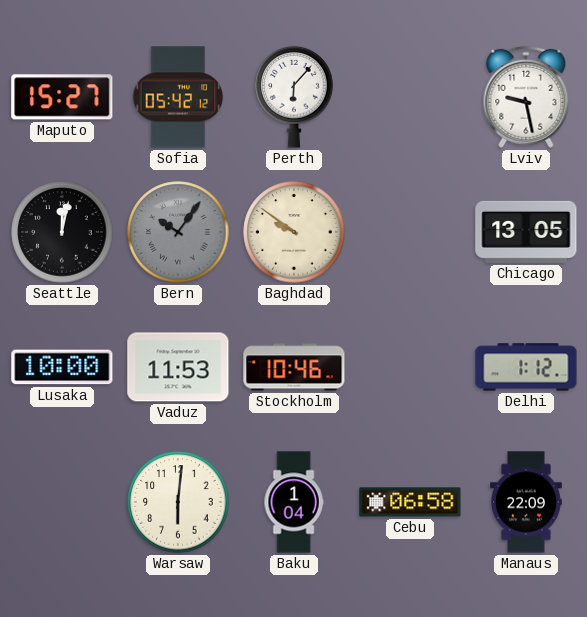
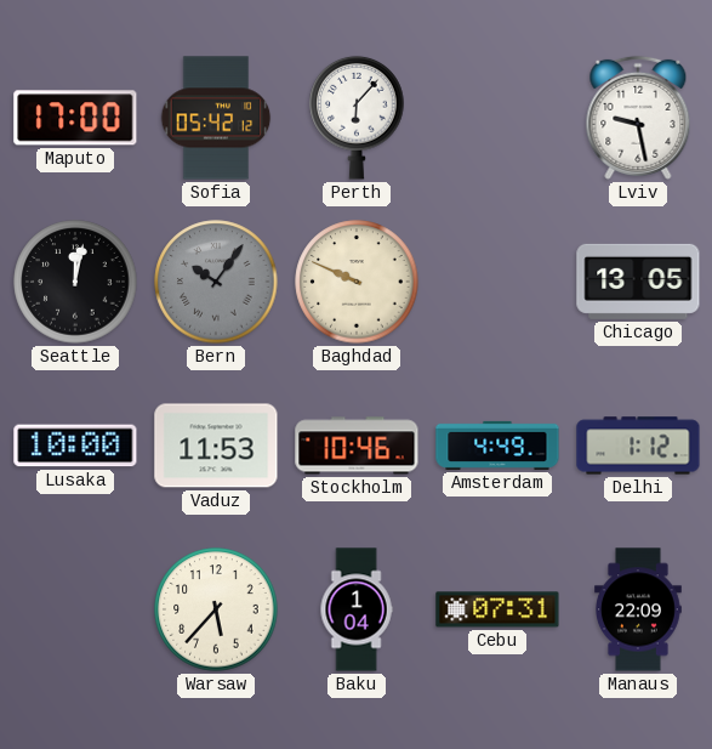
Maputo: 15:27 -> 17:00 (75, 118)
Baghdad: 9:51 -> 9:49 (357, 282)
Amsterdam: none -> 4:49 (497, 446)
Warsaw: 6:01 -> 5:37 (216, 609)
Cebu: 06:58 -> 07:31 (497, 609)
